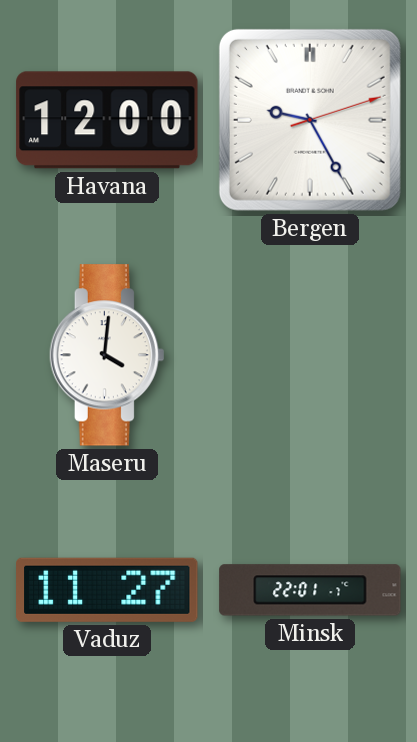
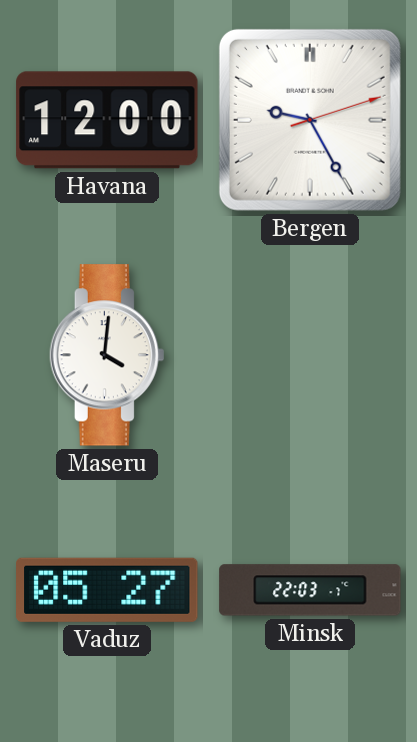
Vaduz: 11:27 -> 05:27 (107, 590)
Minsk: 22:01 -> 22:03 (310, 590)
